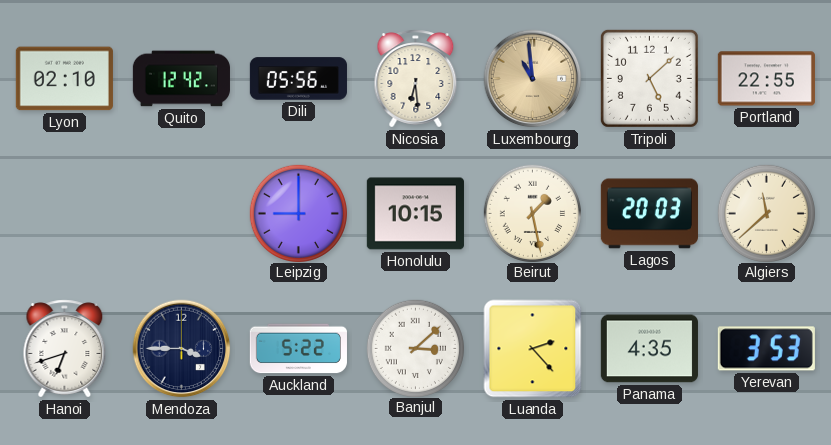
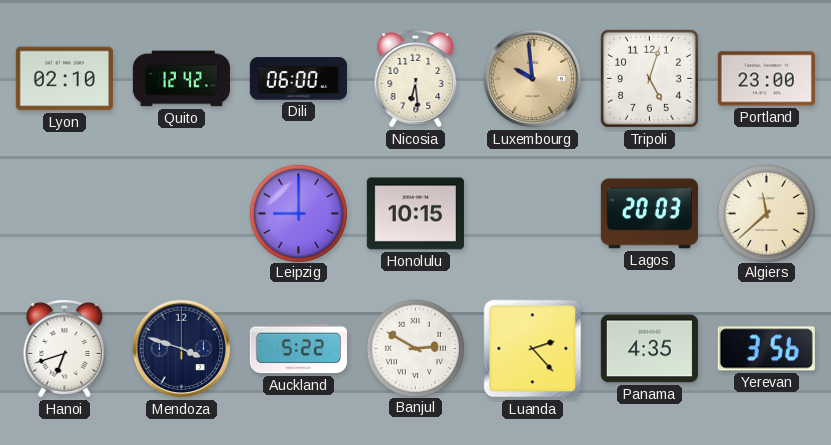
Dili: 05:56 -> 06:00 (298, 79)
Luxembourg: 10:59 -> 9:59 (533, 79)
Tripoli: 5:08 -> 5:03 (649, 78)
Portland: 22:55 -> 23:00 (766, 79)
Beirut: 1:28 -> none (532, 213)
Mendoza: 3:45 -> 3:48 (182, 349)
Banjul: 3:08 -> 2:50 (415, 348)
Yerevan: 3:53 -> 3:56 (766, 349)
